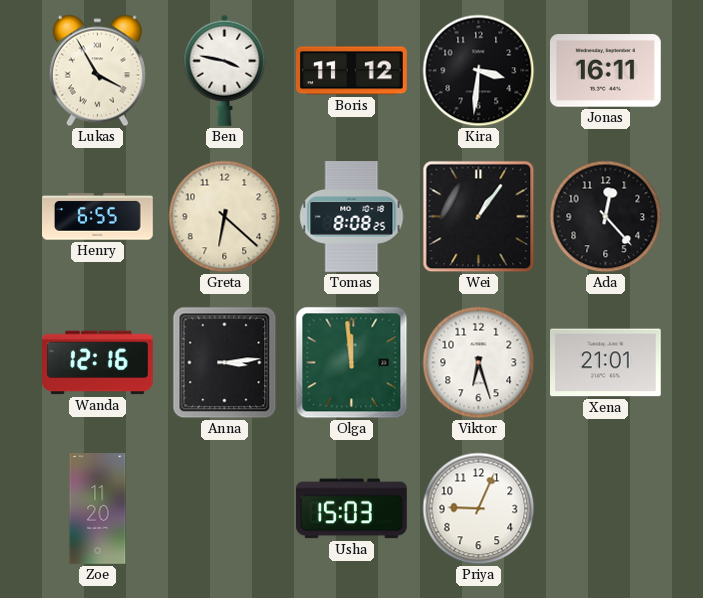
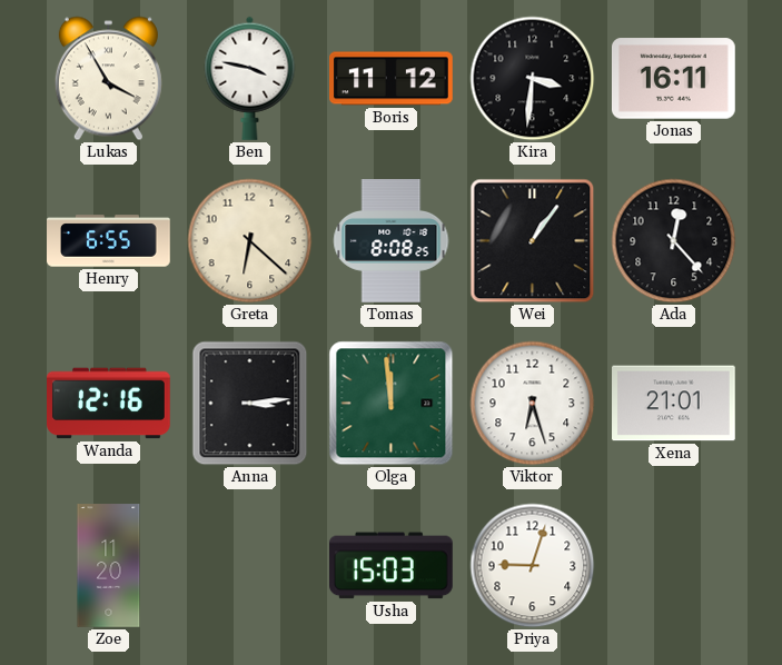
Priya: 9:04 -> 9:03 (533, 566)
